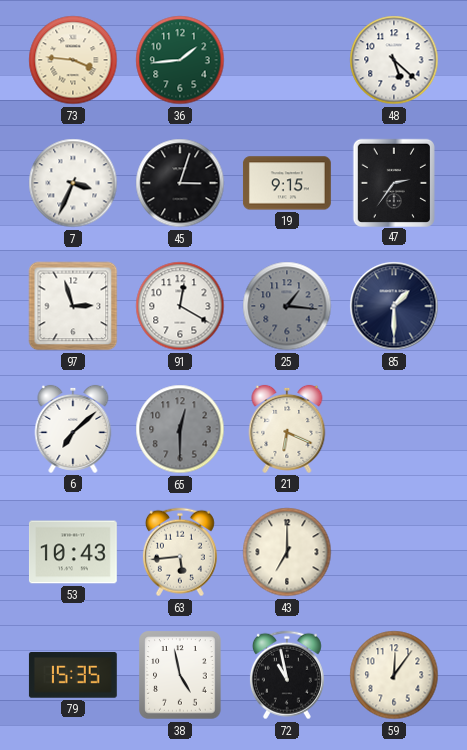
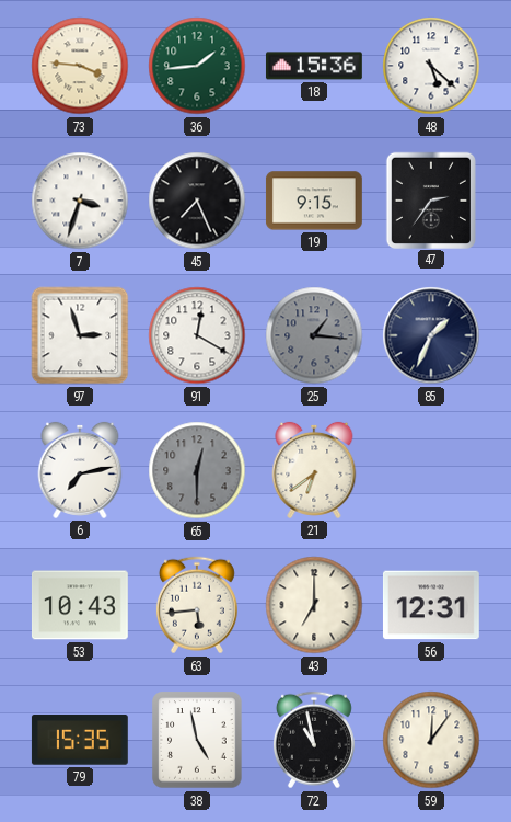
18: none -> 15:36 (314, 66)
7: 3:34 -> 3:33 (80, 201)
45: 3:03 -> 7:26 (197, 201)
85: 1:30 -> 1:34 (431, 335)
6: 7:08 -> 7:13 (80, 470)
21: 6:19 -> 6:39 (314, 470)
56: none -> 12:31 (431, 605)
